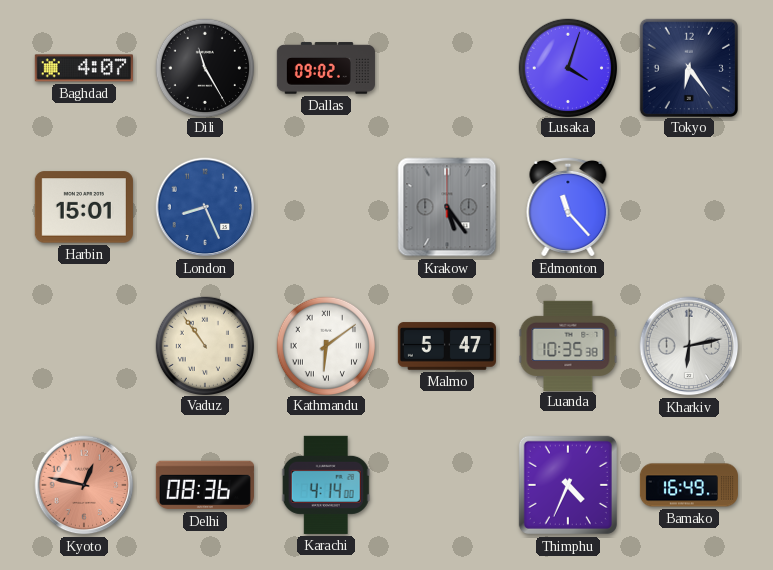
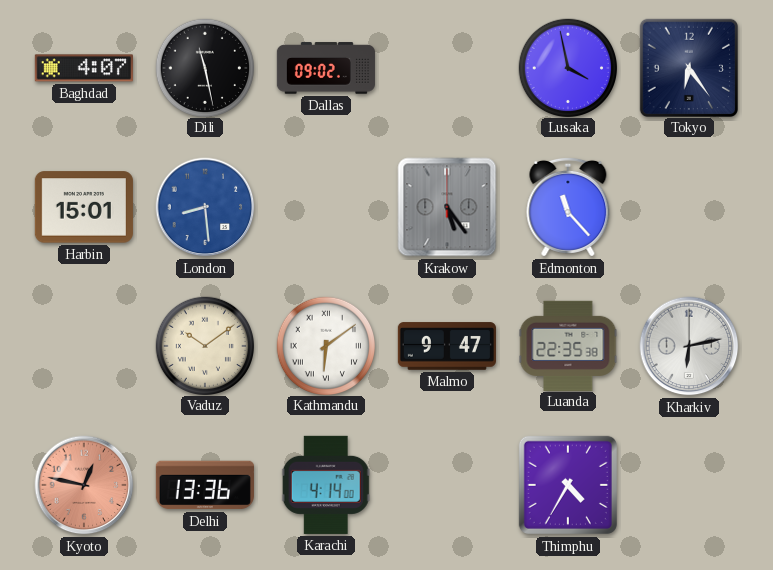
Dili: 11:25 -> 11:28 (204, 67)
Lusaka: 4:03 -> 3:58 (567, 67)
London: 8:26 -> 8:29 (205, 207)
Vaduz: 10:54 -> 10:09 (204, 345)
Malmo: 5:47 -> 9:47 (447, 346)
Luanda: 10:35 -> 22:35 (568, 345)
Delhi: 08:36 -> 13:36 (205, 485)
Thimphu: 4:34 -> 4:35 (568, 485)
Bamako: 16:49 -> none (688, 485)
